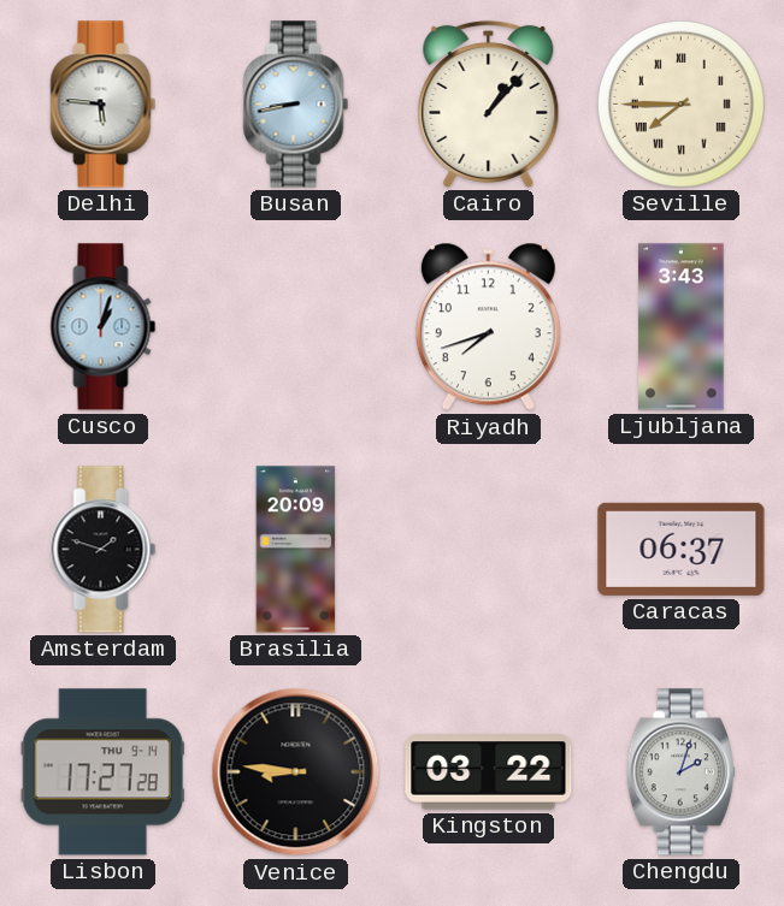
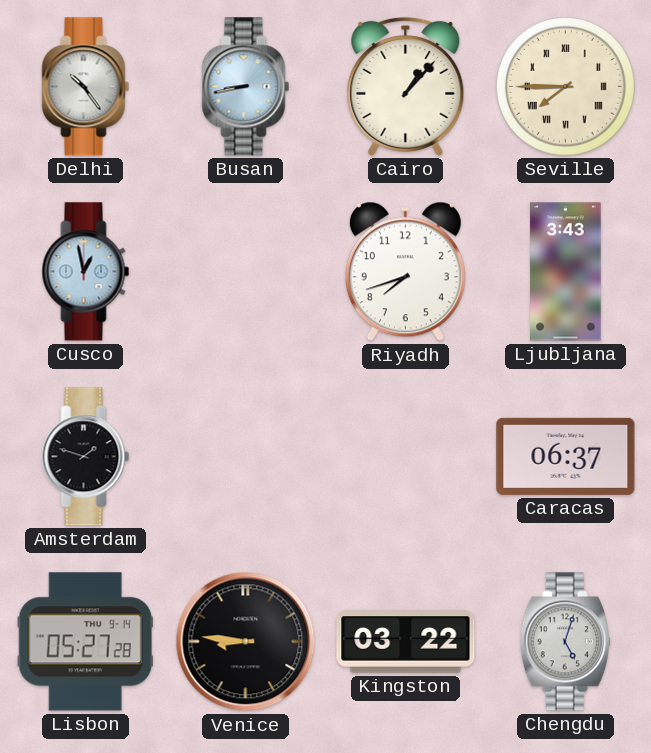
Delhi: 5:46 -> 10:24 (86, 87)
Cusco: 1:03 -> 12:58 (86, 272)
Brasilia: 20:09 -> none (296, 550)
Lisbon: 17:27 -> 05:27 (85, 642)
Chengdu: 2:03 -> 5:03 (565, 642)
